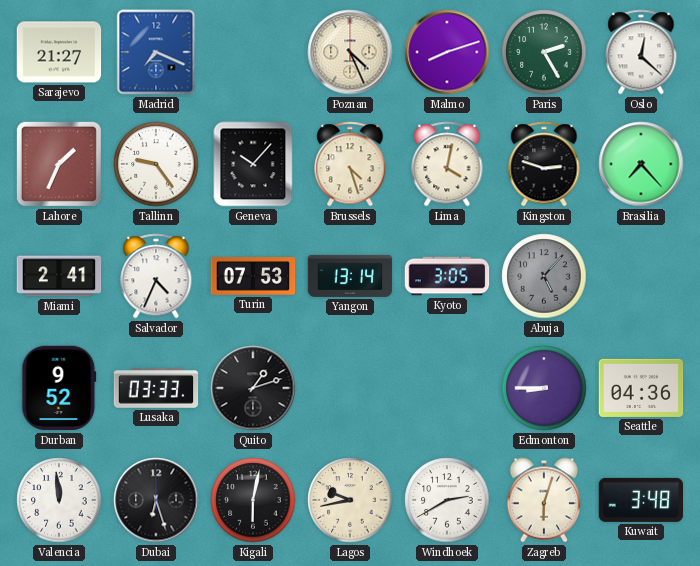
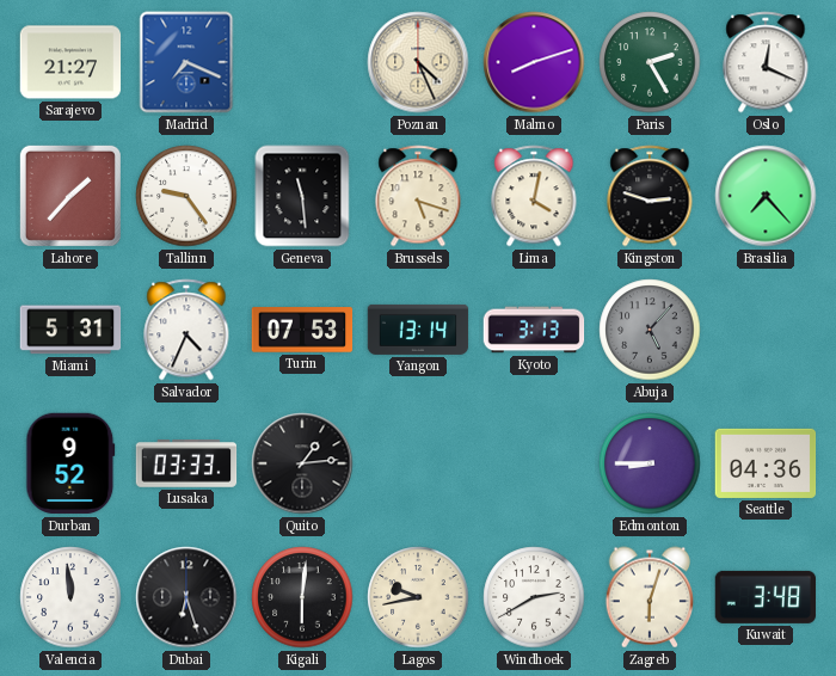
Oslo: 12:22 -> 12:19 (766, 62)
Lahore: 1:34 -> 1:37 (70, 196)
Geneva: 10:07 -> 11:29 (302, 196)
Brussels: 4:27 -> 5:18 (418, 196)
Miami: 2:41 -> 5:31 (70, 330)
Kyoto: 3:05 -> 3:13 (534, 330)
Quito: 1:12 -> 1:14 (302, 463)
Kigali: 6:02 -> 6:01 (302, 597)
